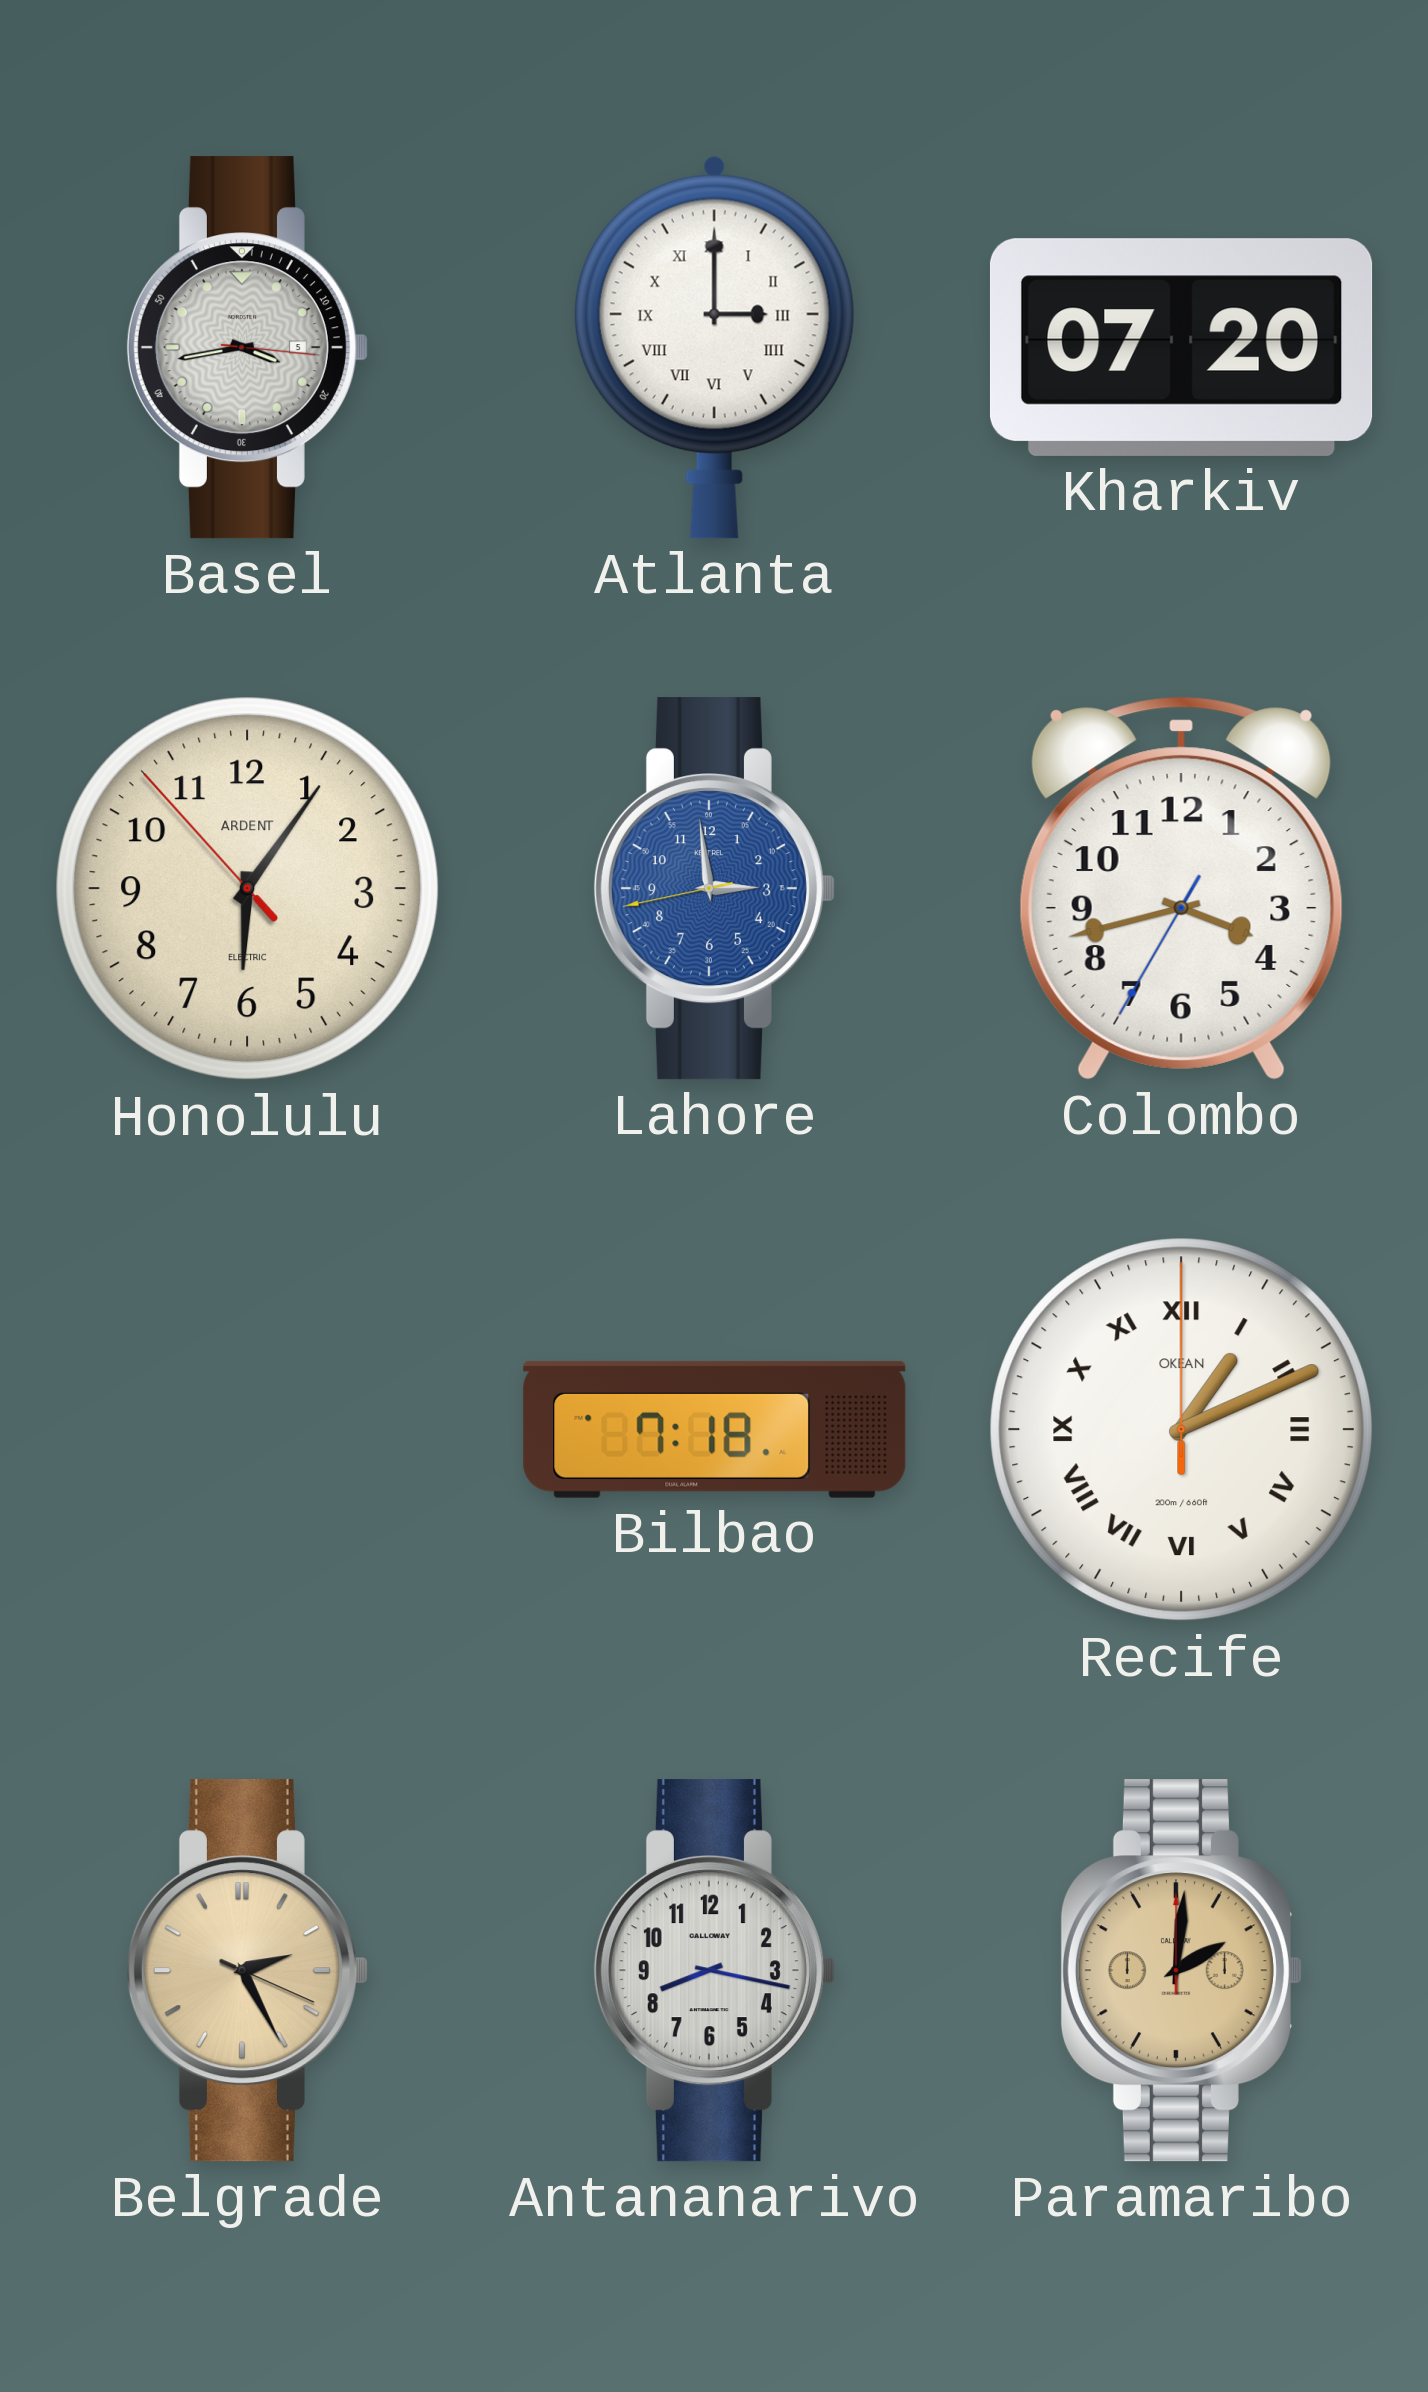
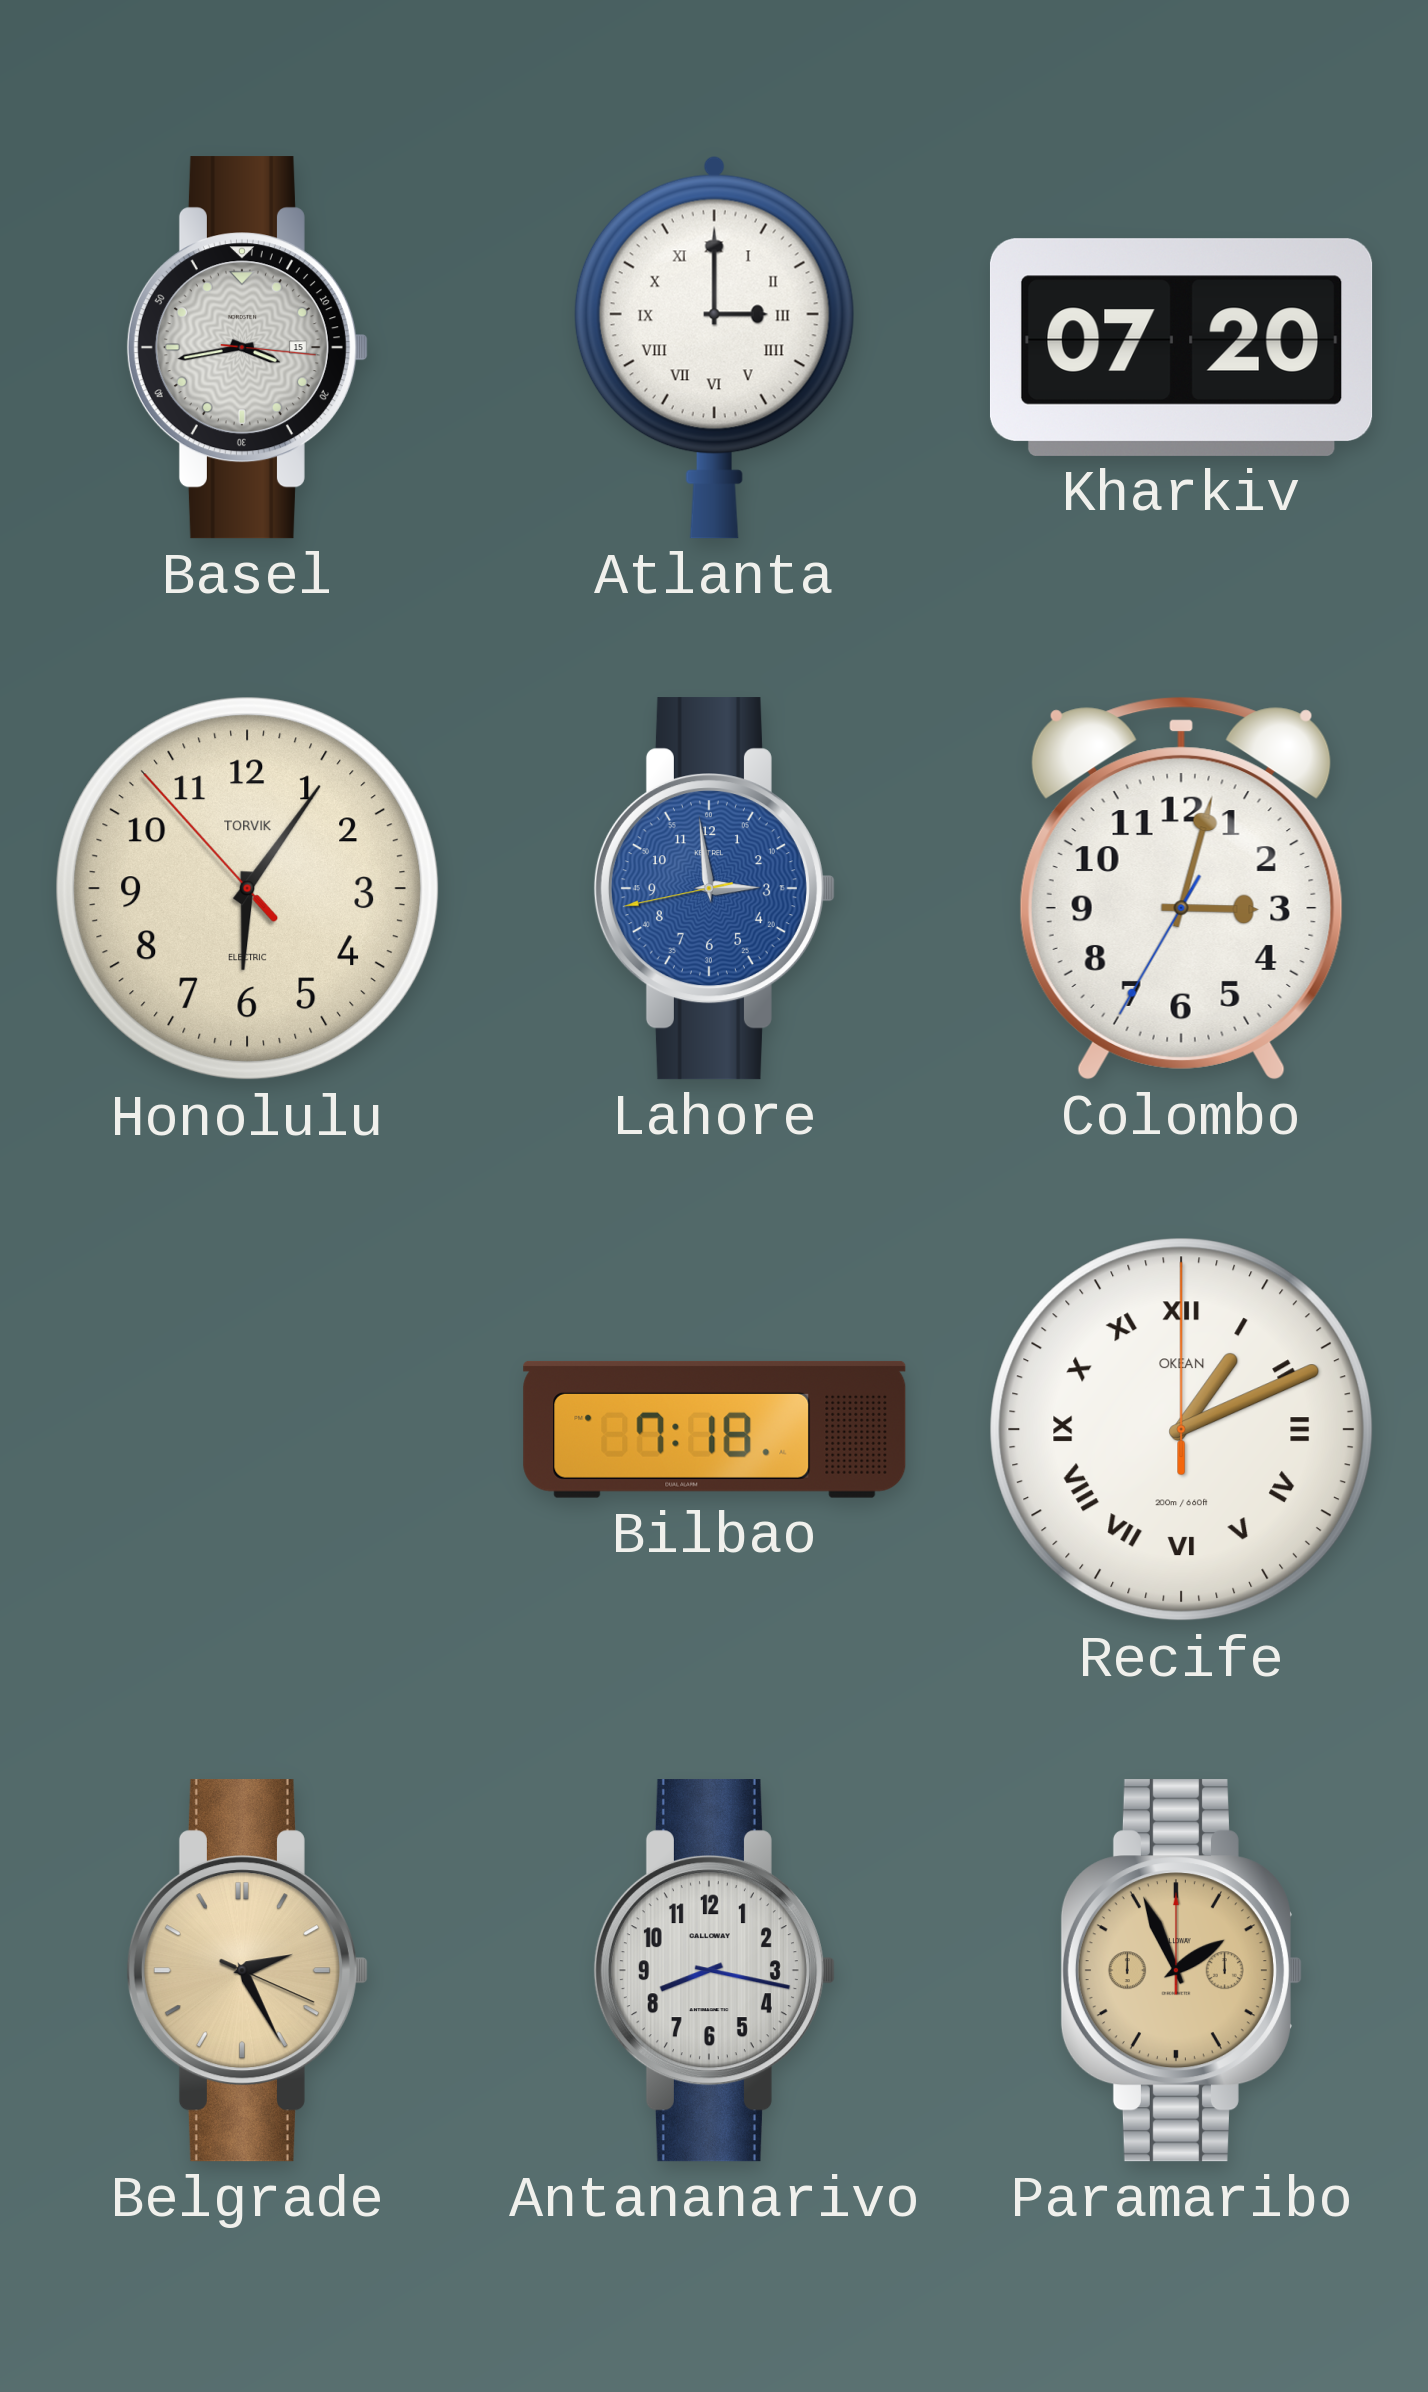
Basel date: 5 -> 15 (247, 348)
Honolulu brand: ARDENT -> TORVIK (248, 889)
Colombo: 3:42 -> 3:02 (1181, 888)
Paramaribo: 2:01 -> 1:56 (1181, 1971)
